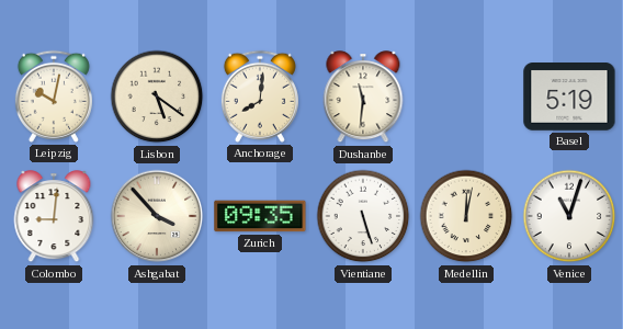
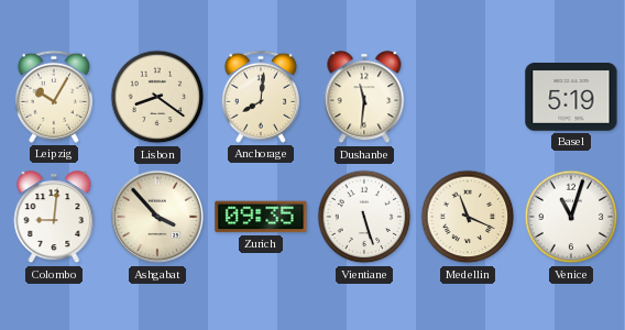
Leipzig: 10:02 -> 10:05 (54, 97)
Lisbon: 5:21 -> 8:21 (157, 97)
Medellin: 12:02 -> 11:19 (468, 217)
